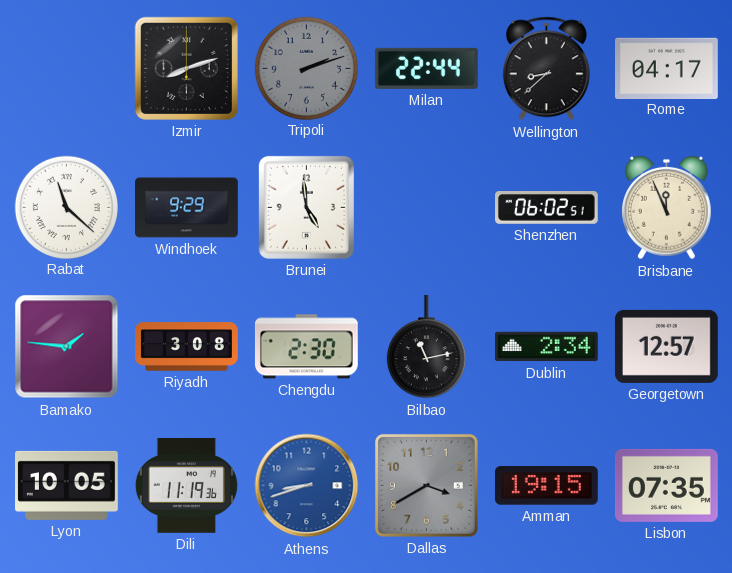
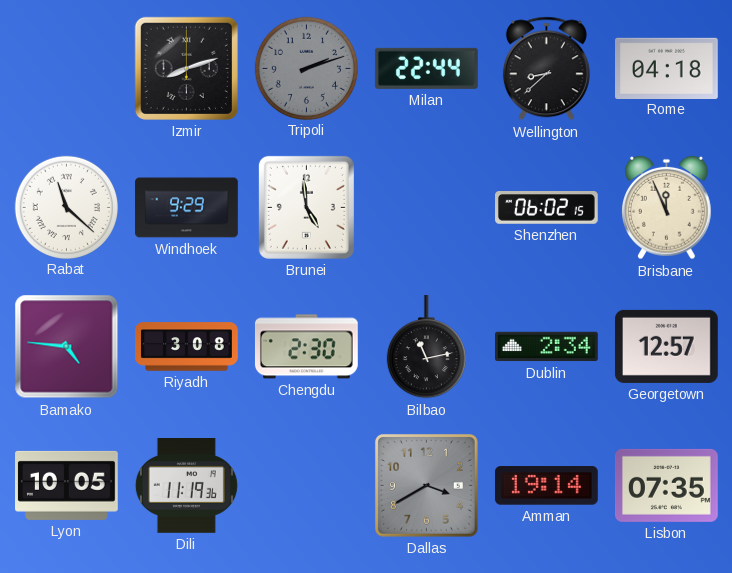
Rome: 04:17 -> 04:18 (667, 68)
Shenzhen: 06:02:51 -> 06:02:15 (547, 208)
Bamako: 1:46 -> 4:46 (67, 347)
Athens: 8:42 -> none (307, 486)
Amman: 19:15 -> 19:14 (546, 486)
